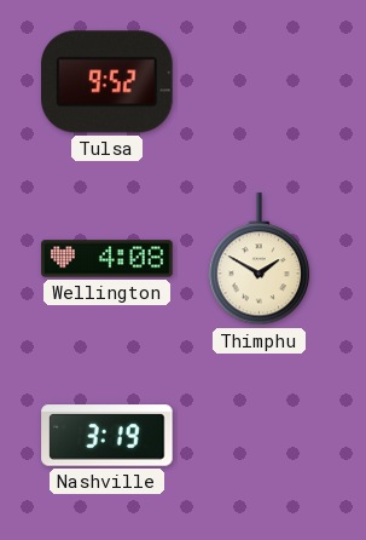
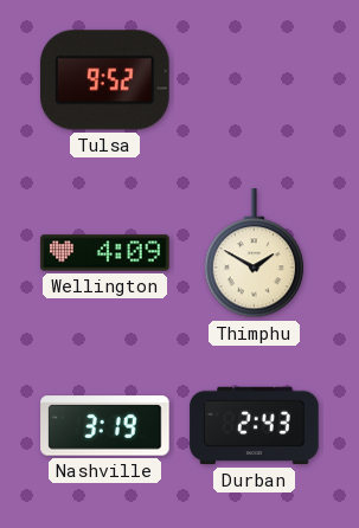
Wellington: 4:08 -> 4:09 (105, 253)
Durban: none -> 2:43 (255, 426)
